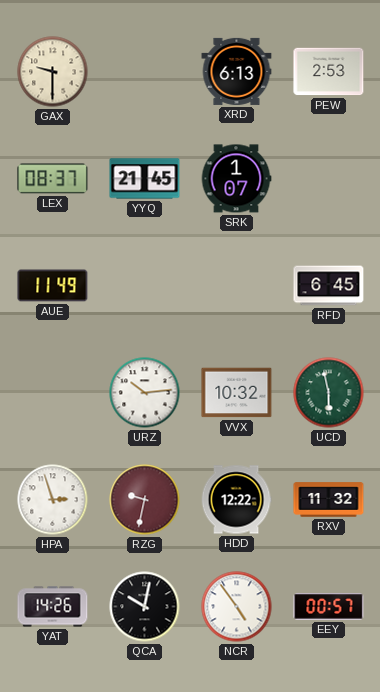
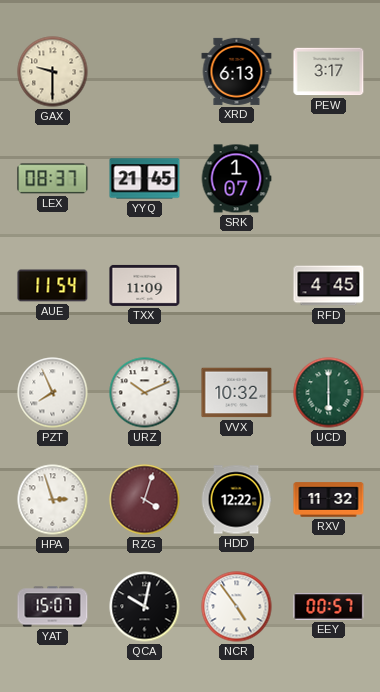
PEW: 2:53 -> 3:17 (329, 72)
AUE: 11:49 -> 11:54 (53, 286)
TXX: none -> 11:09 (145, 285)
RFD: 6:45 -> 4:45 (329, 286)
PZT: none -> 7:56 (53, 393)
URZ: 10:14 -> 10:11 (145, 393)
UCD: 5:58 -> 6:00 (329, 393)
RZG: 9:32 -> 4:03 (145, 500)
YAT: 14:26 -> 15:07 (53, 607)
